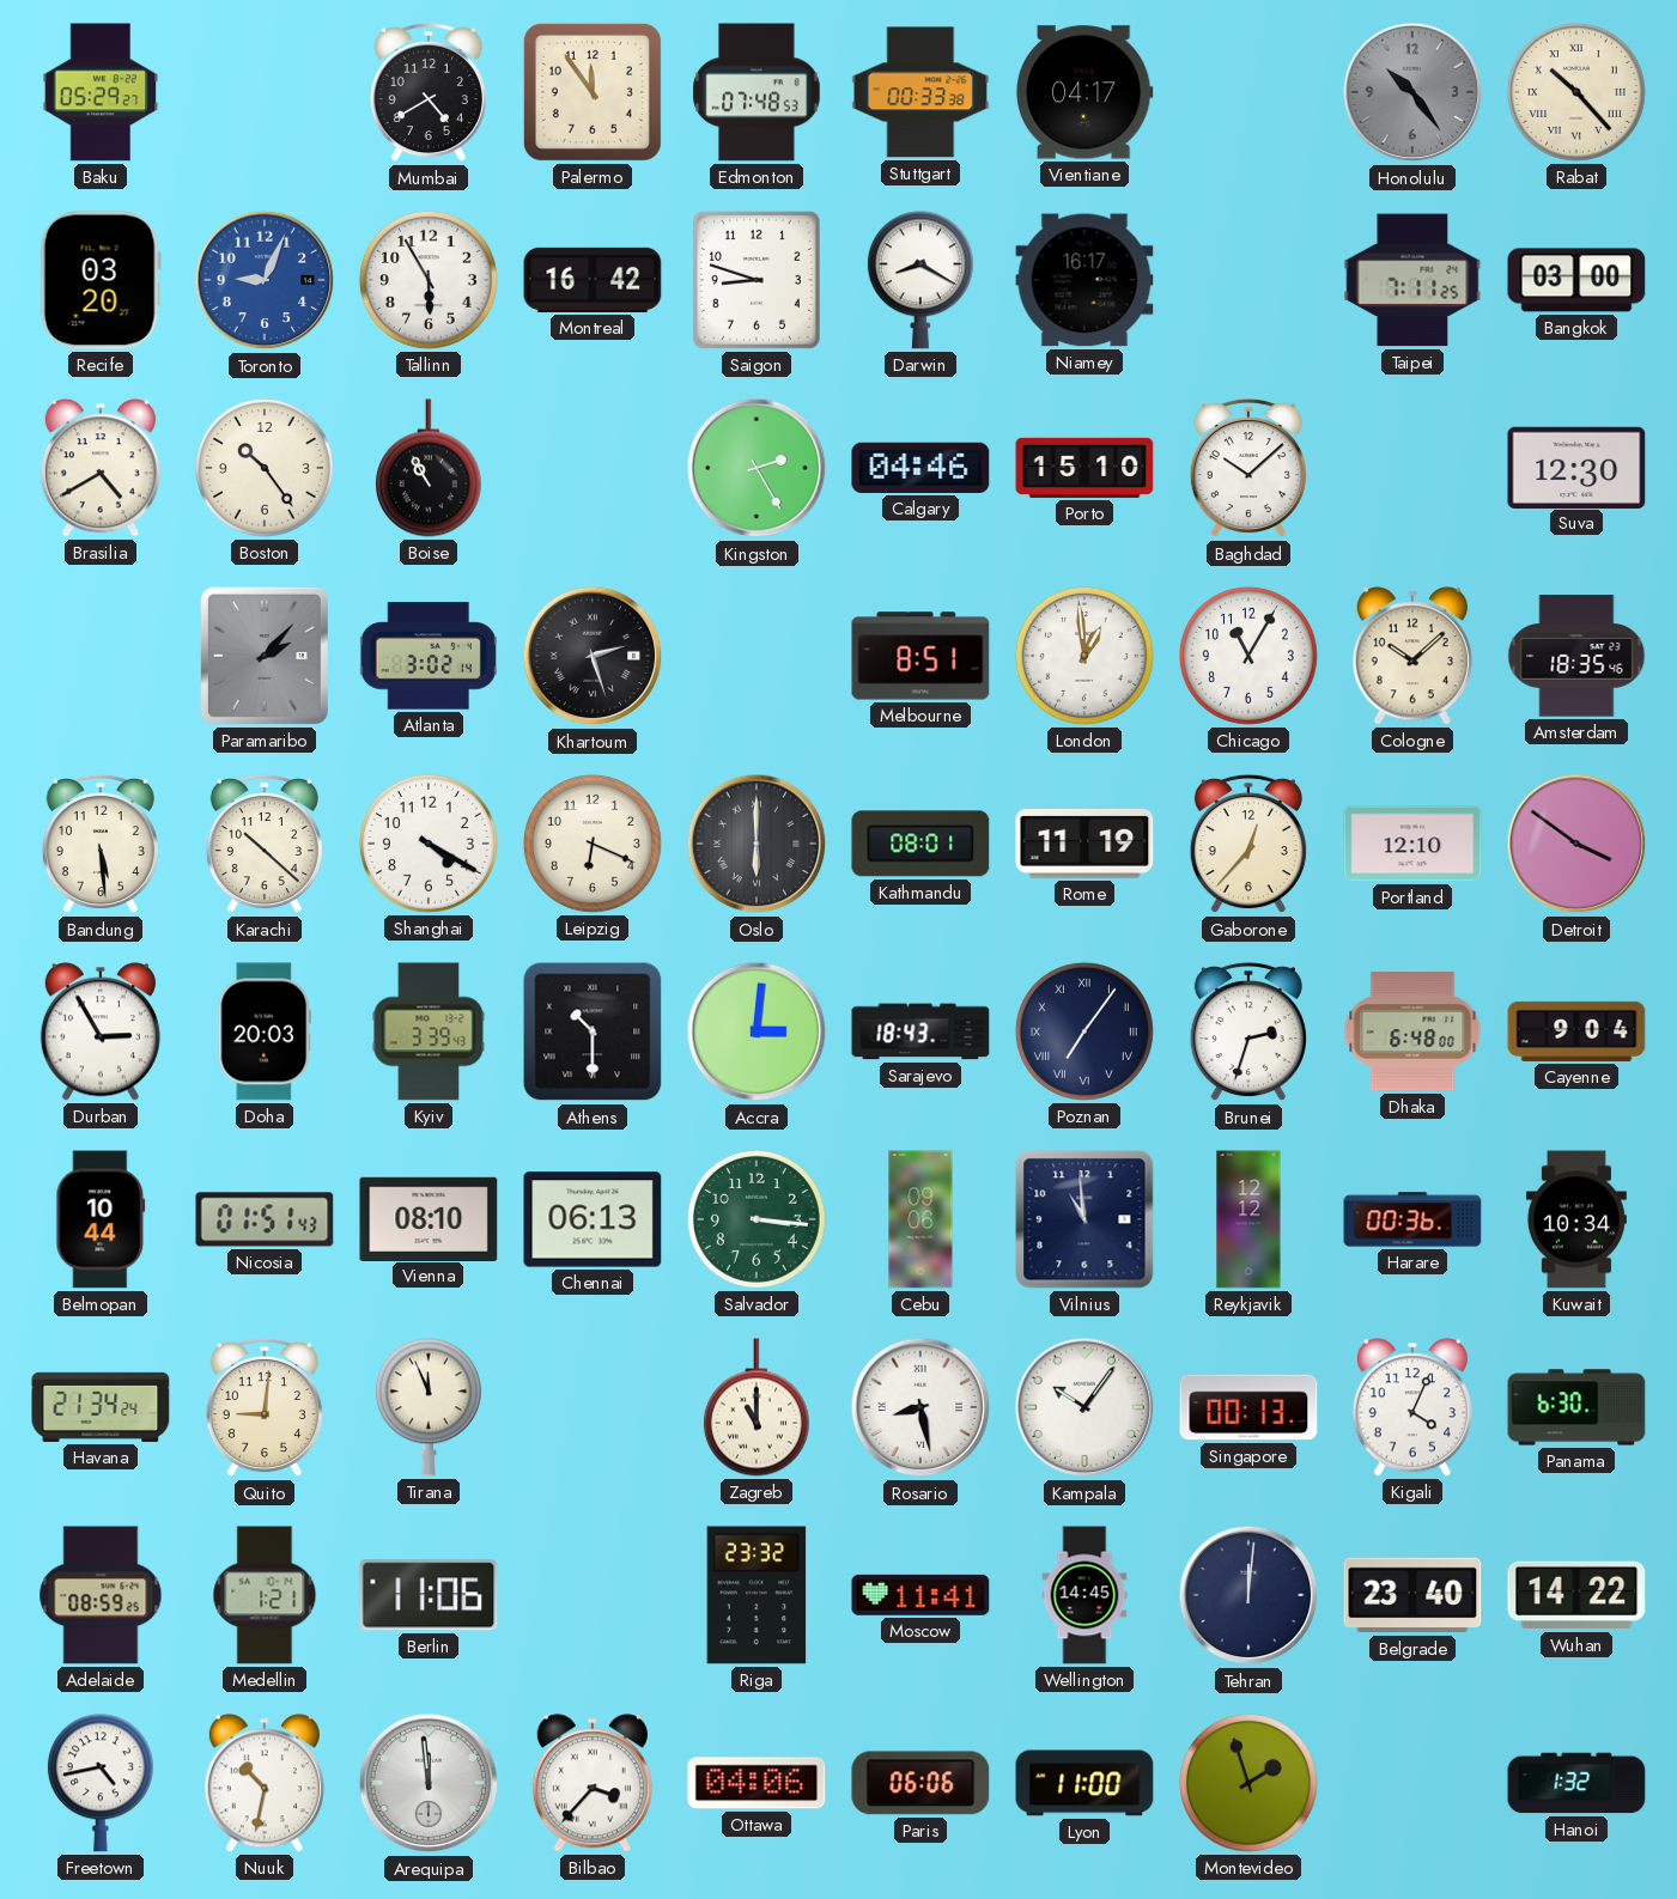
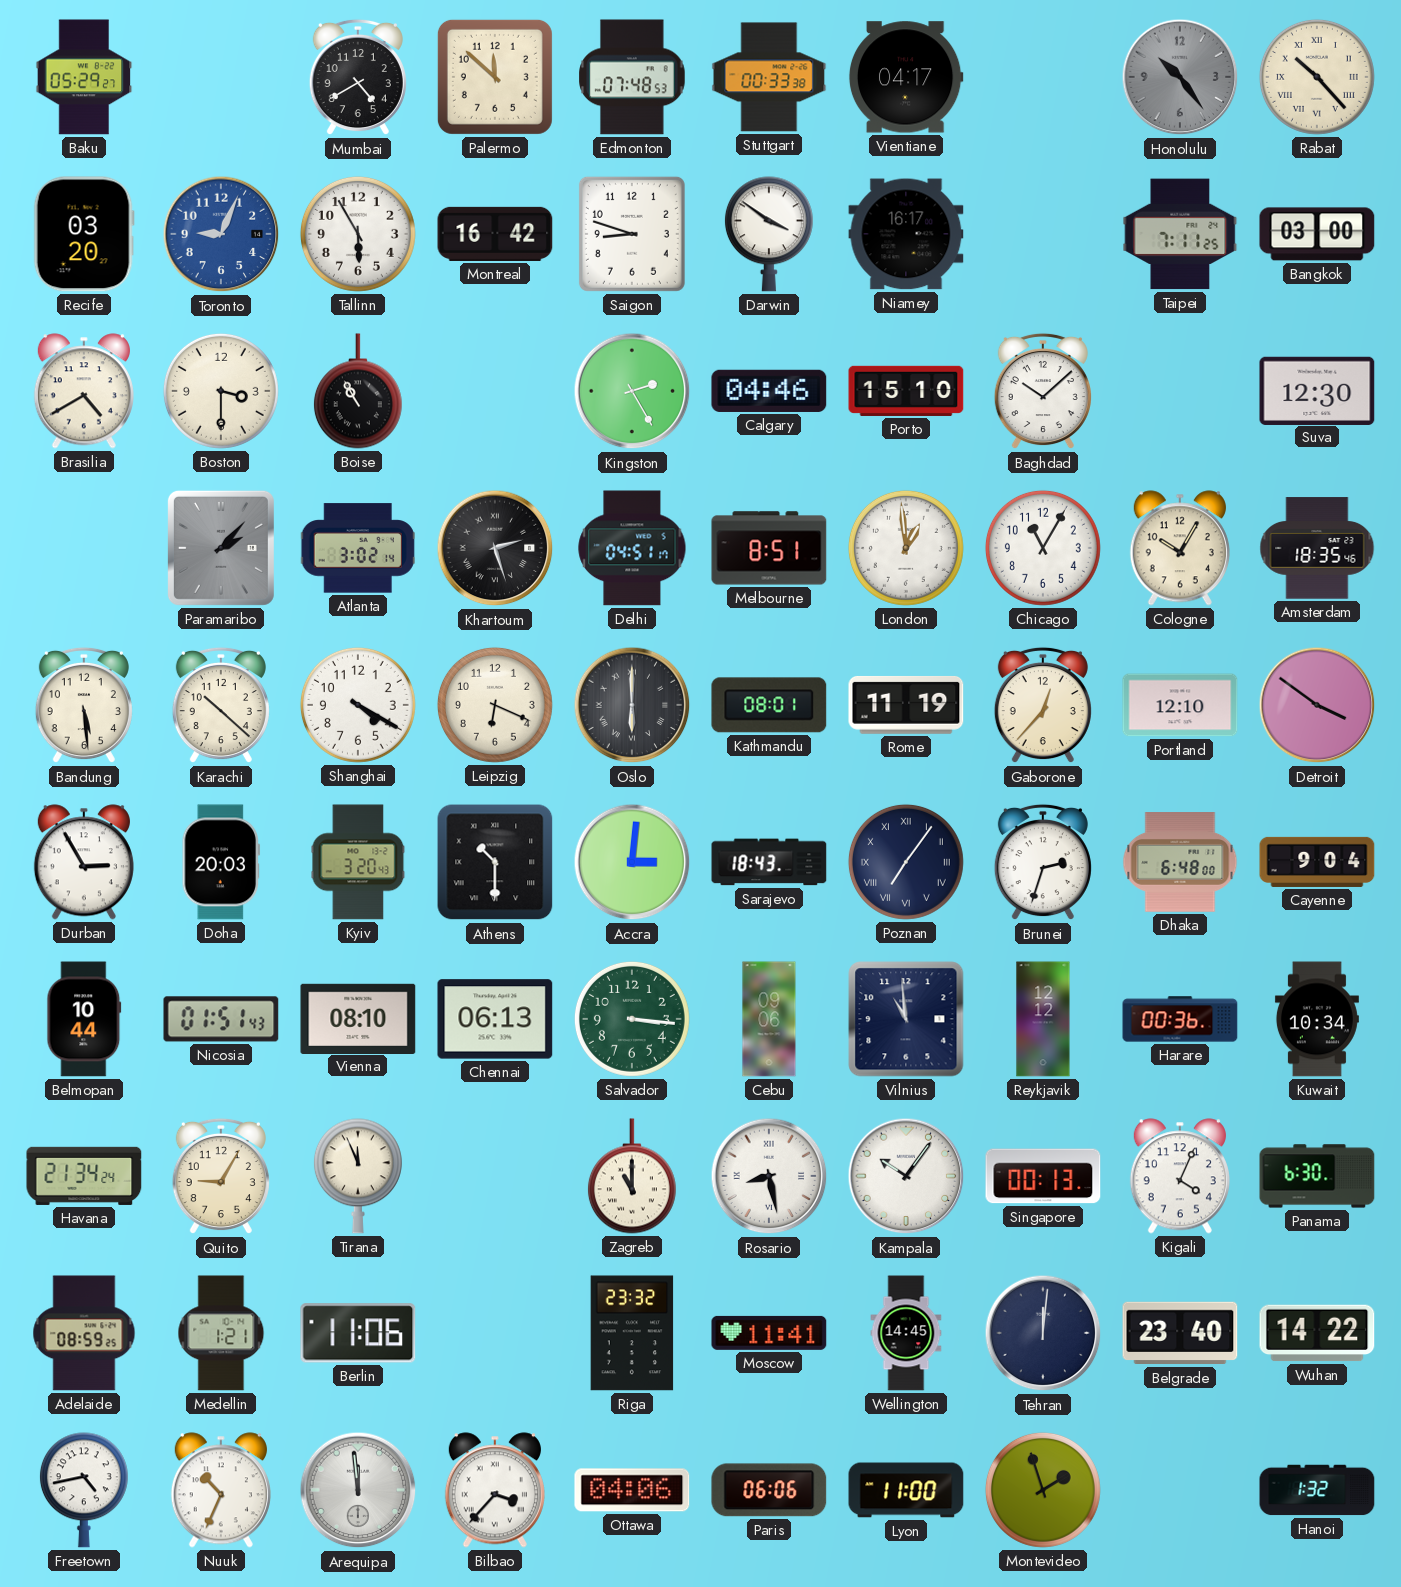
Palermo: 11:54 -> 11:52 (495, 77)
Darwin: 8:20 -> 3:51 (769, 234)
Boston: 10:24 -> 3:30 (221, 391)
Delhi: none -> 04:51 (632, 548)
Cologne: 10:08 -> 10:05 (1180, 548)
Kyiv: 3:39 -> 3:20 (358, 862)
Quito: 9:01 -> 9:05 (221, 1176)
Nuuk: 10:32 -> 10:34 (221, 1490)
